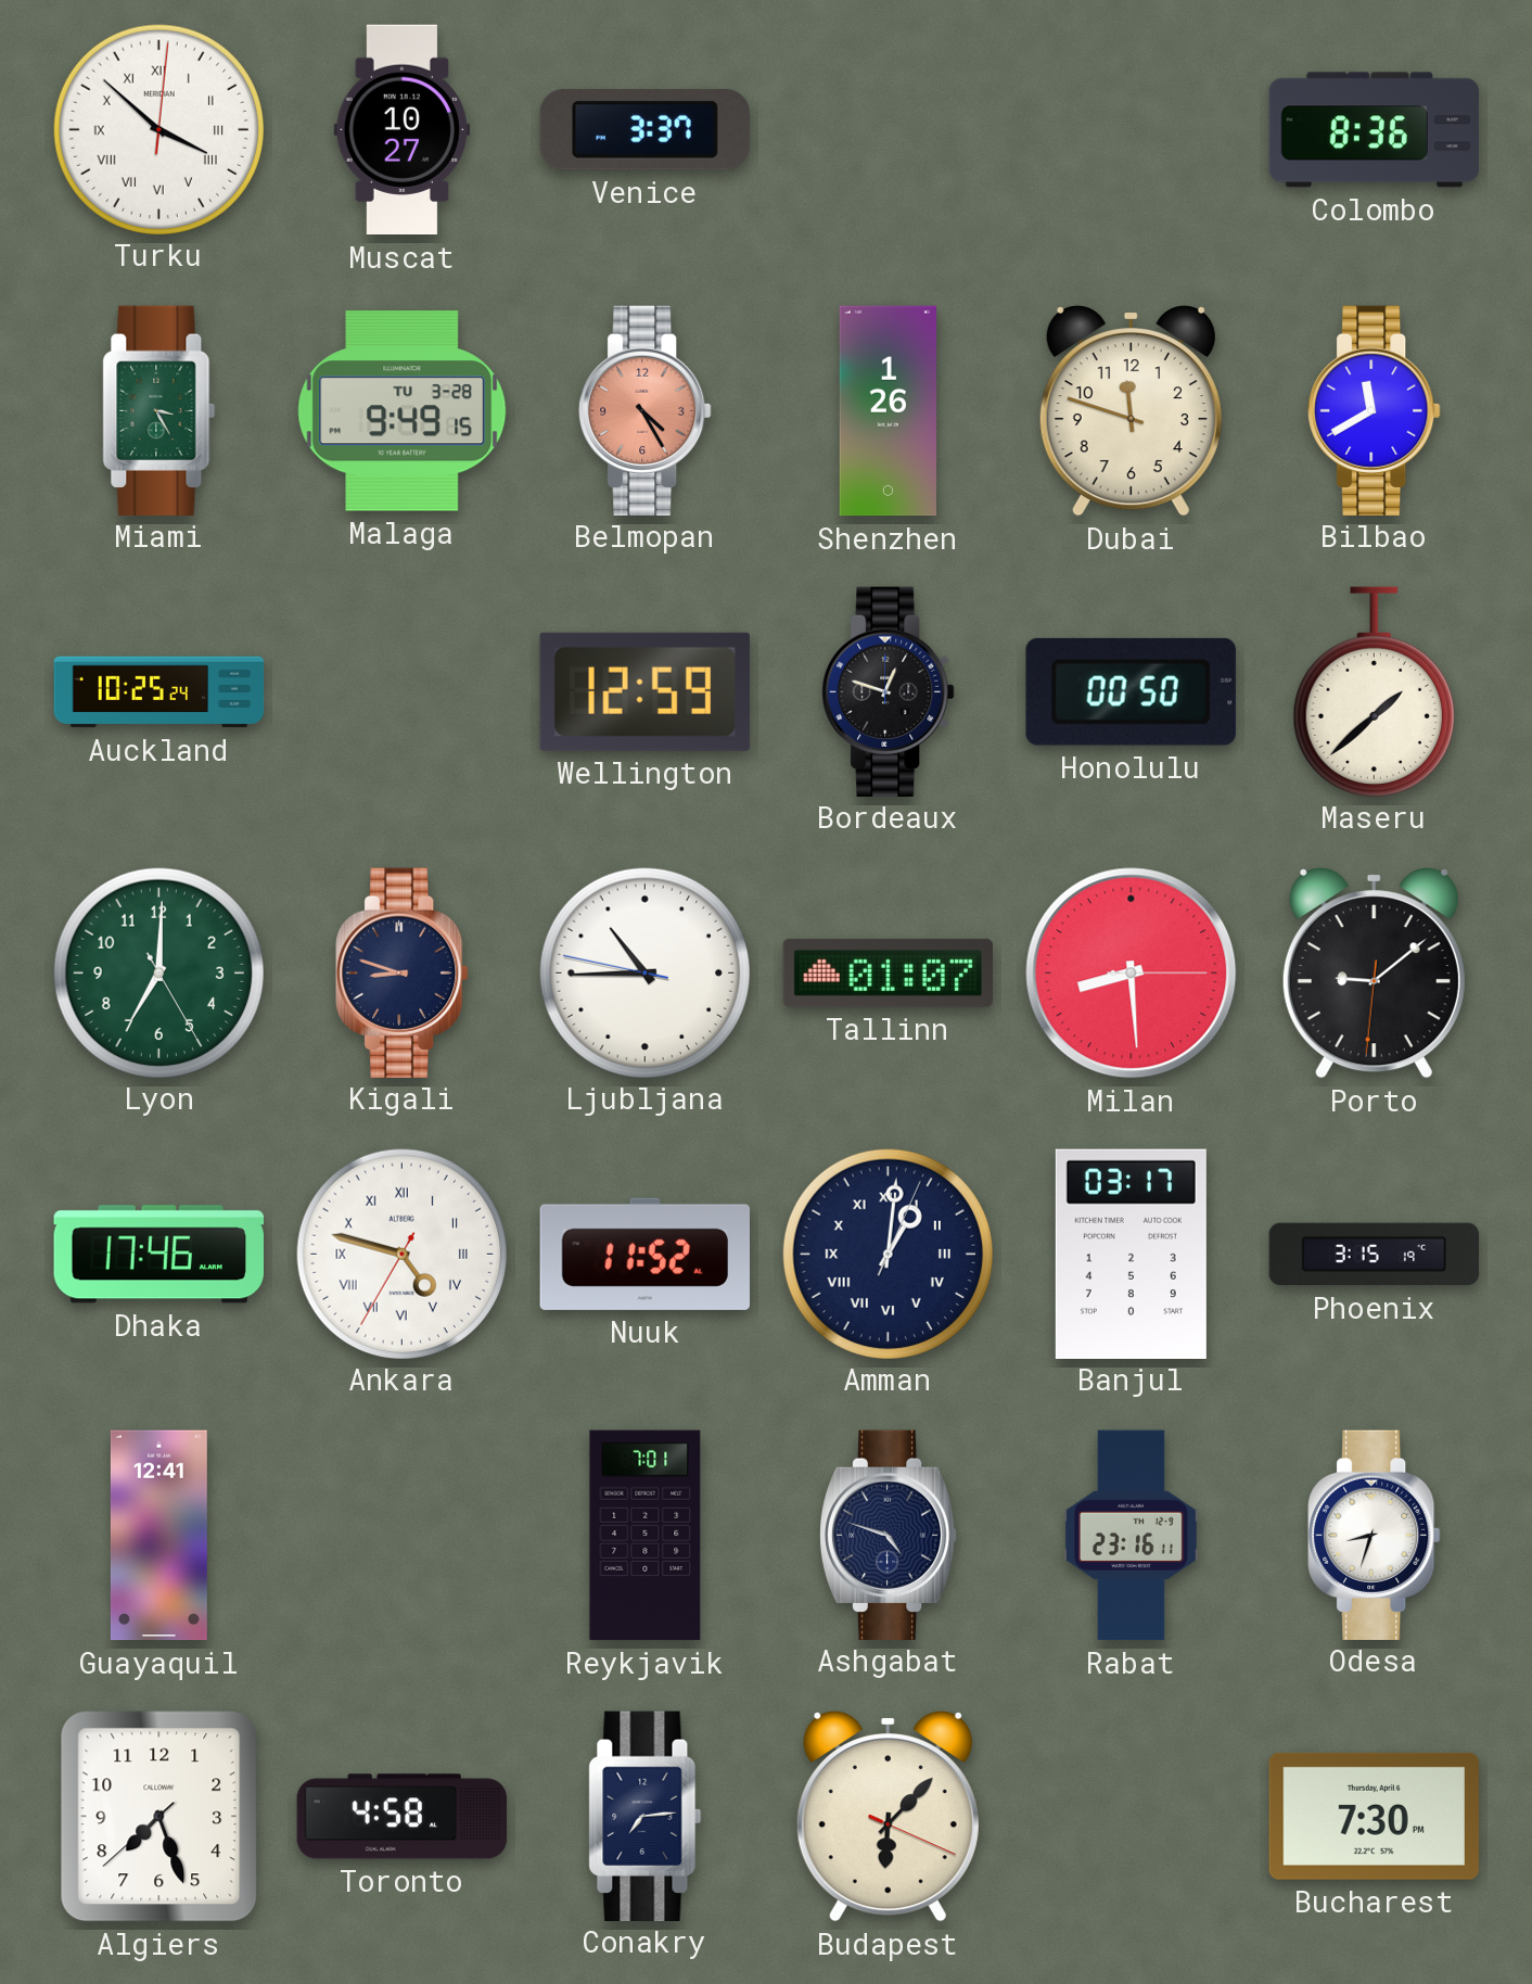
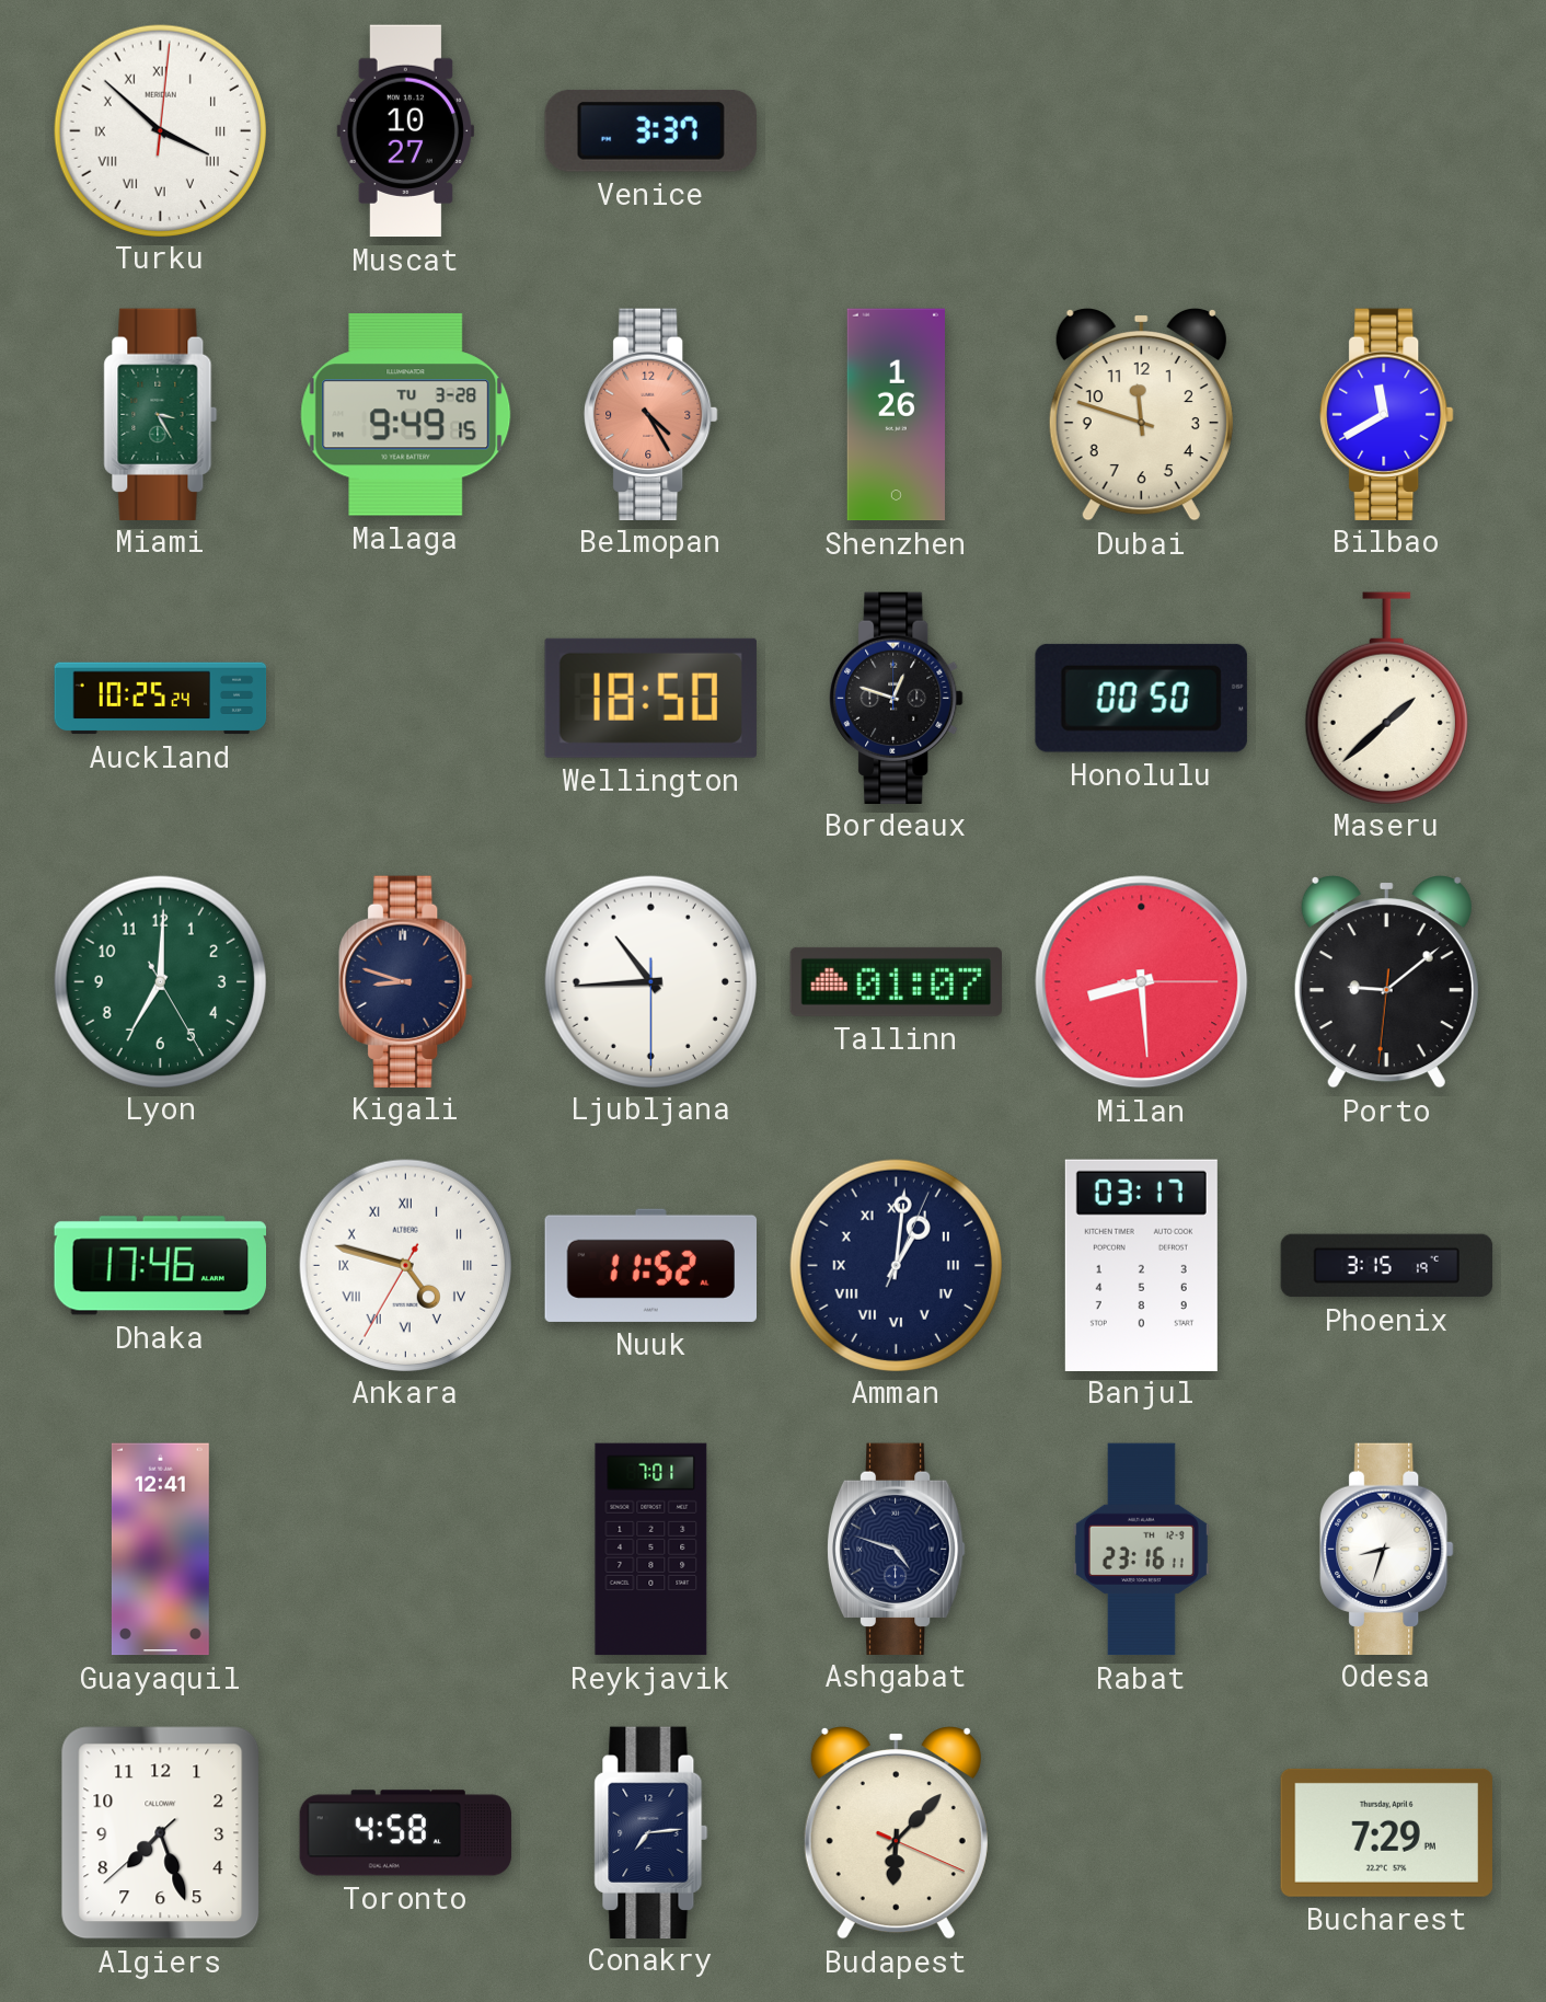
Colombo: 8:36 -> none (1375, 130)
Wellington: 12:59 -> 18:50 (650, 698)
Ljubljana: 10:44:47 -> 10:44:30 (650, 981)
Bucharest: 7:30 -> 7:29 (1386, 1832)
